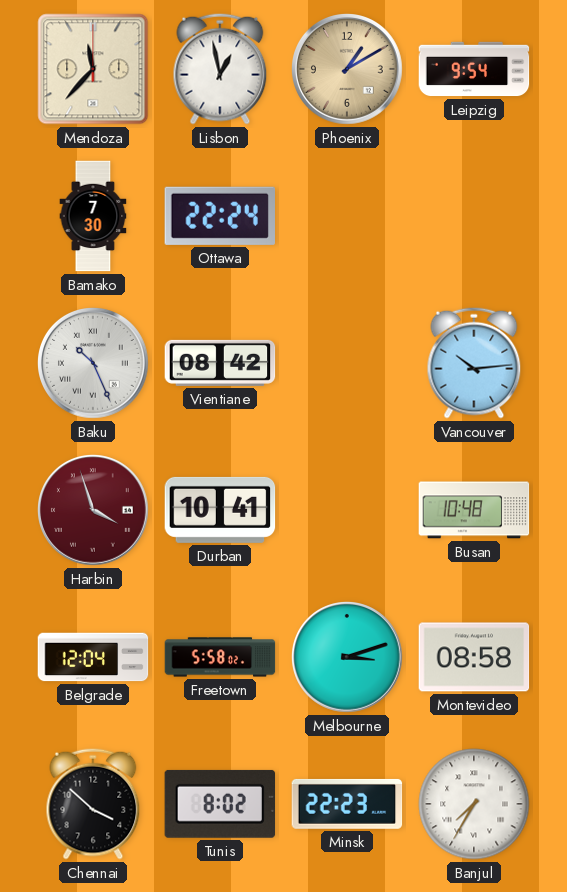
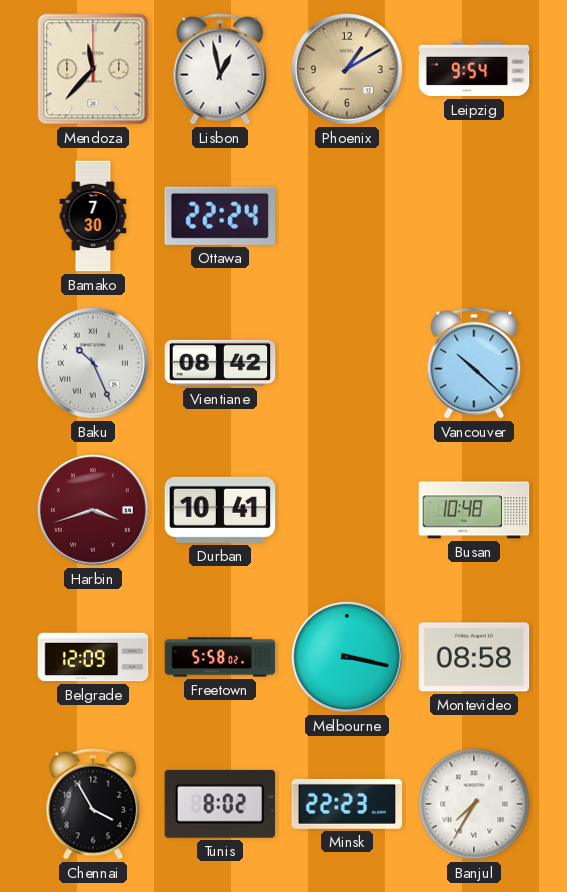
Vancouver: 10:14 -> 10:22 (474, 363)
Harbin: 3:57 -> 3:42 (94, 511)
Belgrade: 12:04 -> 12:09 (93, 657)
Melbourne: 3:12 -> 3:17 (348, 658)
Chennai: 3:52 -> 3:55 (93, 804)
